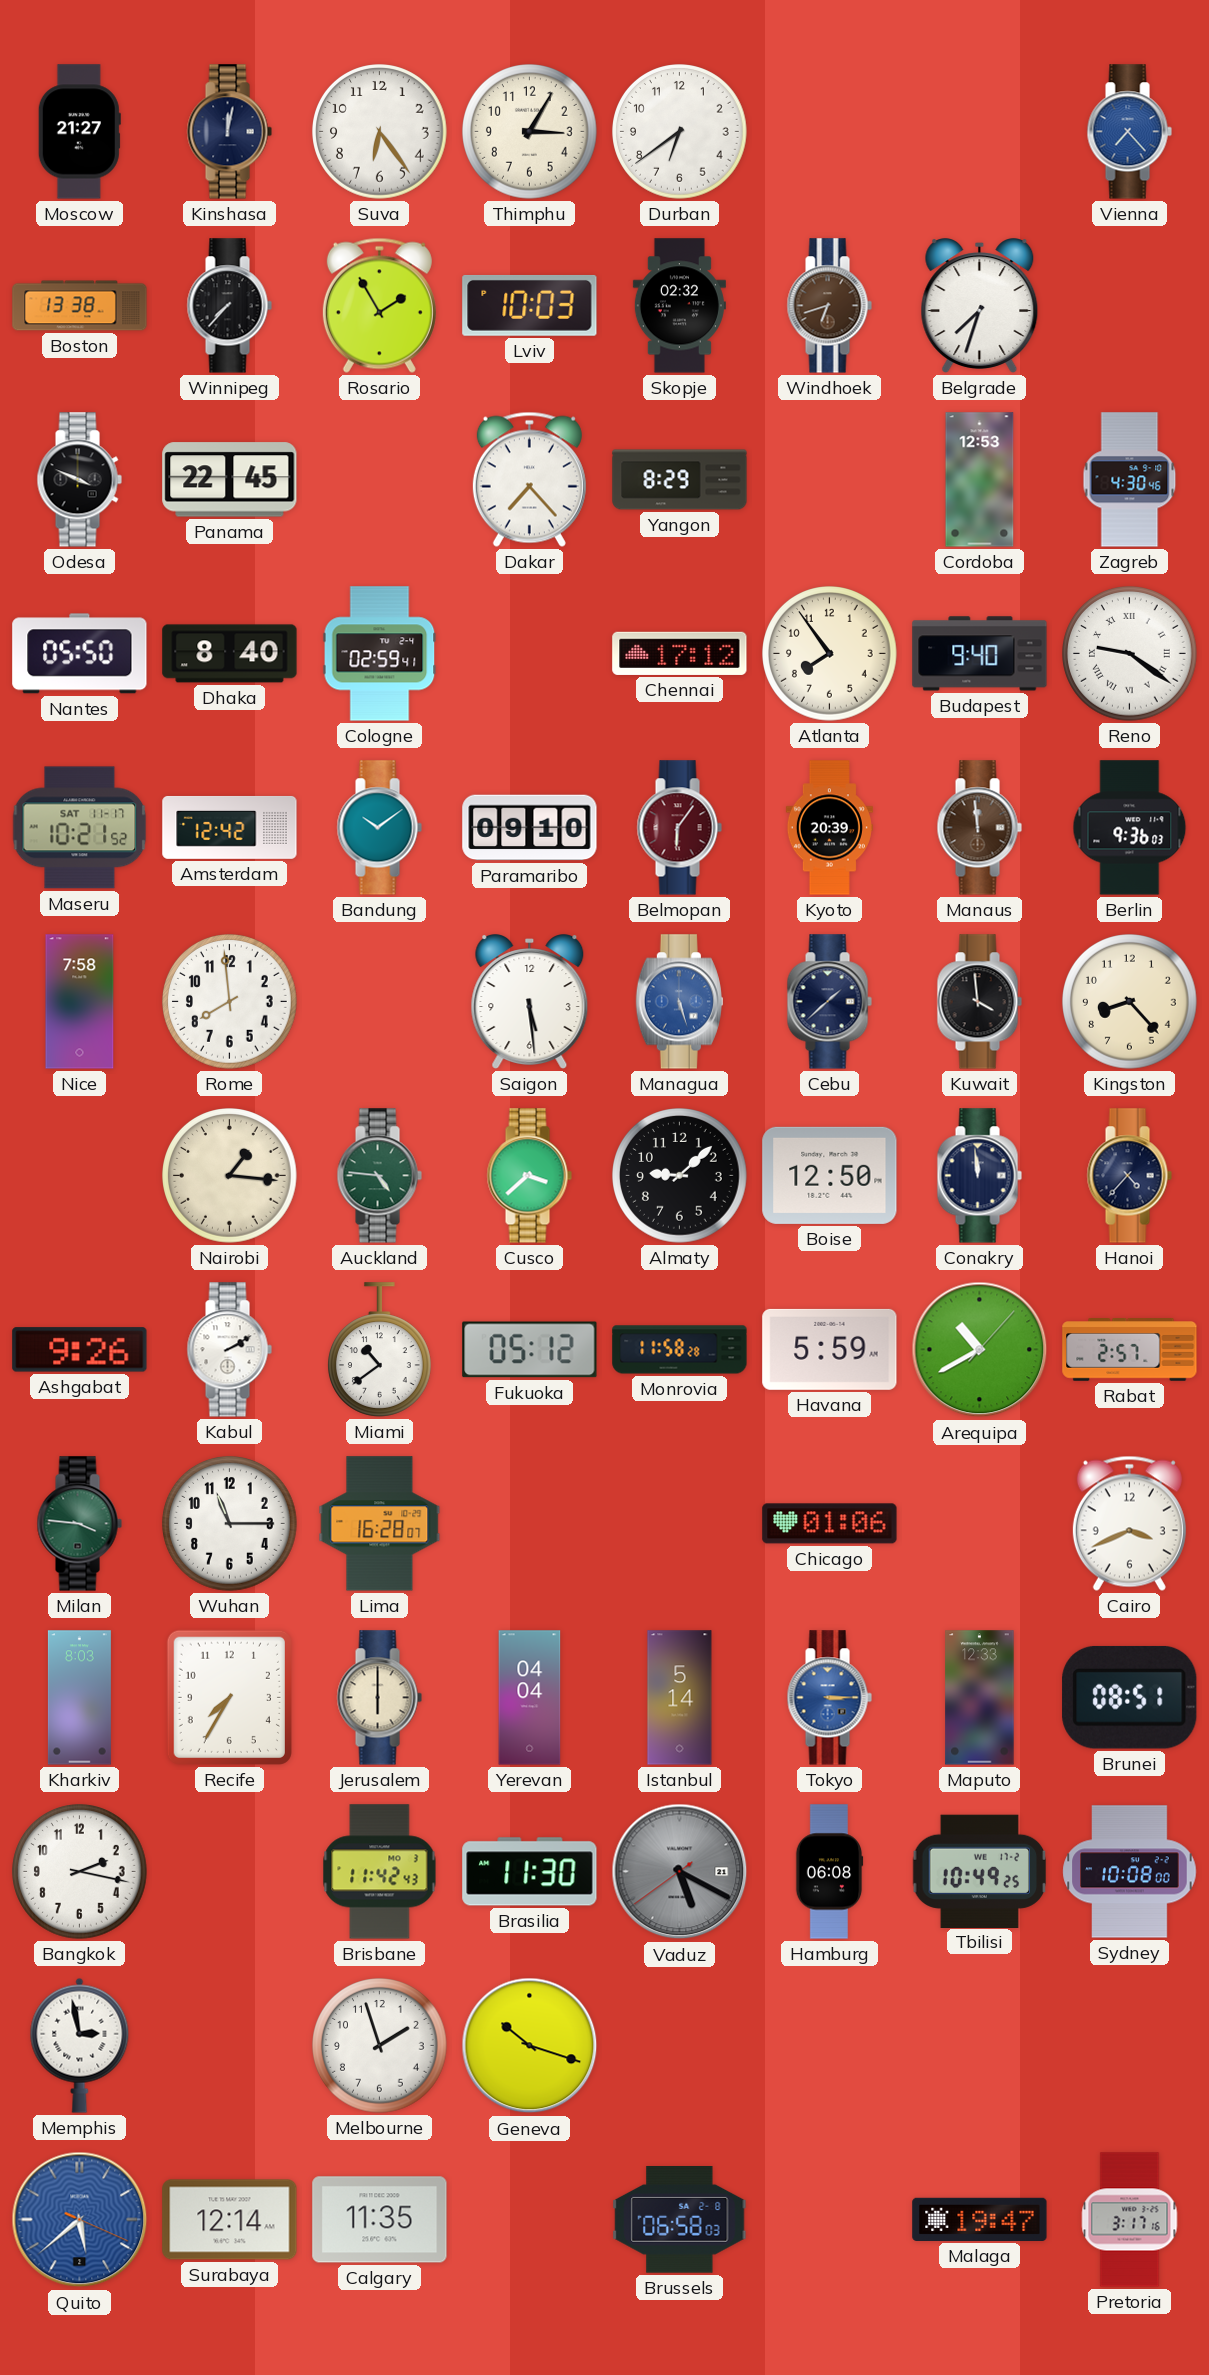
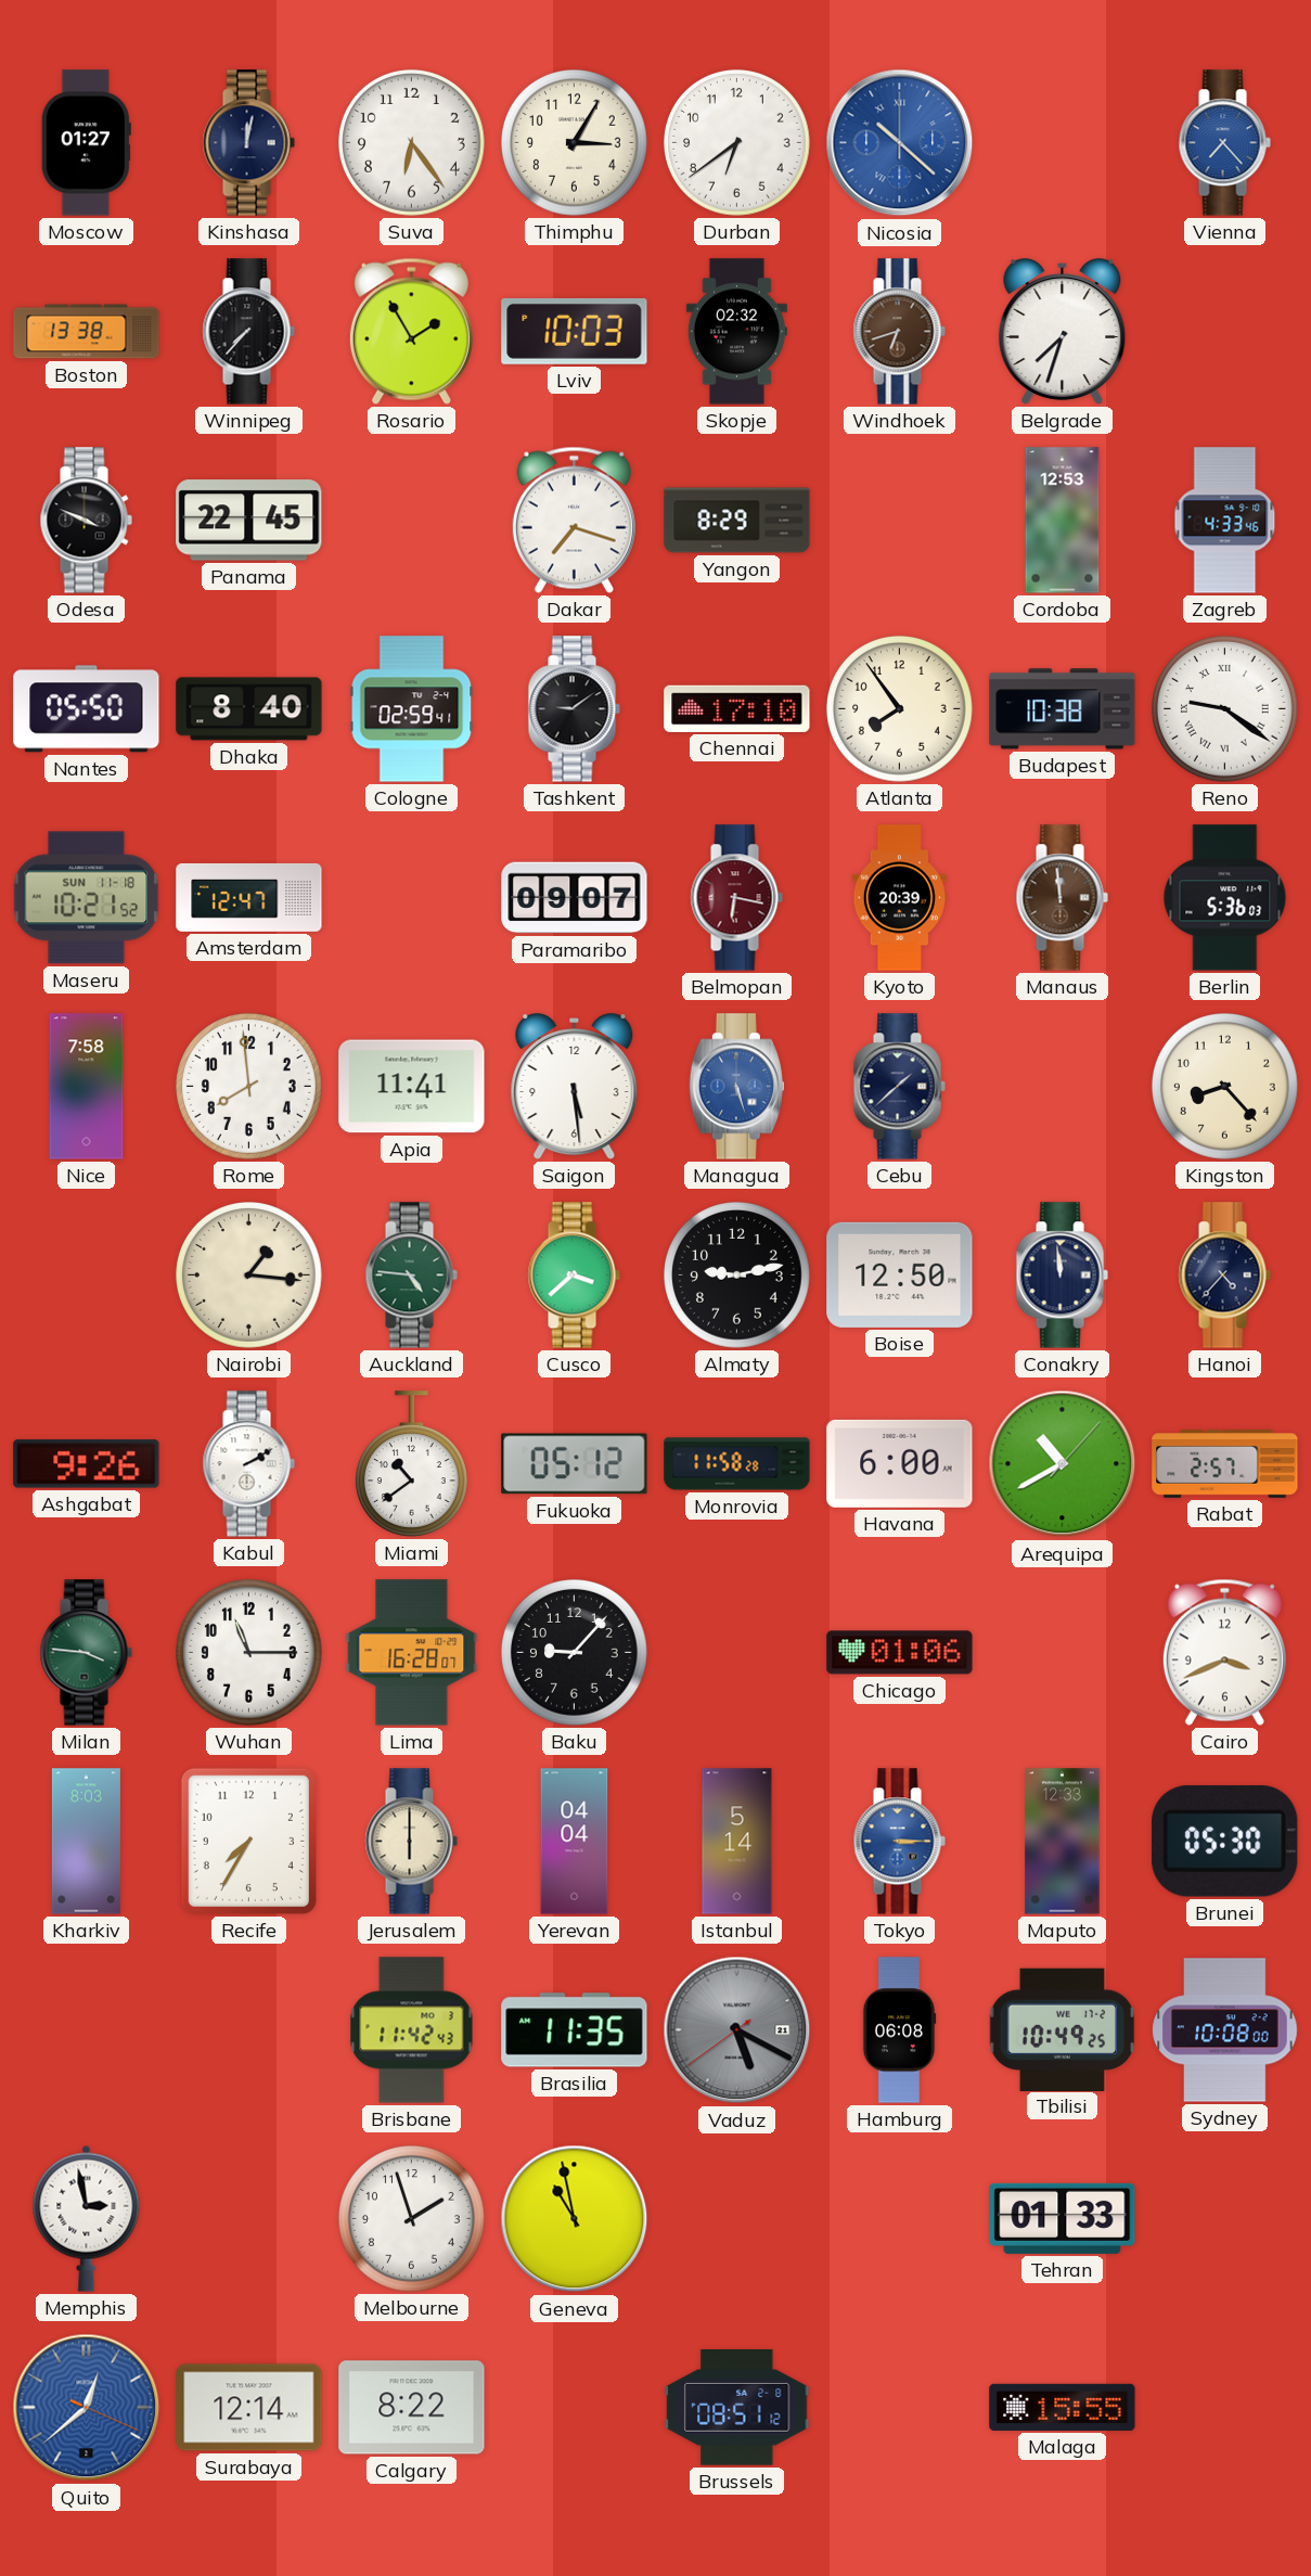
Moscow: 21:27 -> 01:27 (86, 143)
Nicosia: none -> 10:22 (900, 143)
Dakar: 7:23 -> 7:18 (574, 520)
Zagreb: 4:30 -> 4:33 (1225, 521)
Tashkent: none -> 9:09 (574, 709)
Chennai: 17:12 -> 17:10 (737, 708)
Budapest: 9:40 -> 10:38 (1063, 709)
Maseru date: SAT 11-17 -> SUN 11-18 (87, 898)
Amsterdam: 12:42 -> 12:47 (249, 897)
Bandung: 10:09 -> none (379, 828)
Paramaribo: 09:10 -> 09:07 (575, 898)
Belmopan: 6:06 -> 6:17 (736, 898)
Berlin: 9:36 -> 5:36 (1225, 898)
Apia: none -> 11:41 (412, 1087)
Kuwait: 3:59 -> none (979, 1002)
Almaty: 9:08 -> 9:13 (737, 1276)
Havana: 5:59 -> 6:00 (900, 1463)
Baku: none -> 9:07 (575, 1653)
Brunei: 08:51 -> 05:30 (1225, 1841)
Bangkok: 2:17 -> none (80, 1872)
Brasilia: 11:30 -> 11:35 (575, 2030)
Geneva: 10:18 -> 10:58 (575, 2219)
Tehran: none -> 01:33 (1063, 2218)
Quito: 5:38 -> 12:38 (87, 2408)
Calgary: 11:35 -> 8:22 (412, 2408)
Brussels: 06:58 -> 08:51 (737, 2408)
Malaga: 19:47 -> 15:55 (1063, 2407)
Pretoria: 3:17 -> none (1130, 2220)
